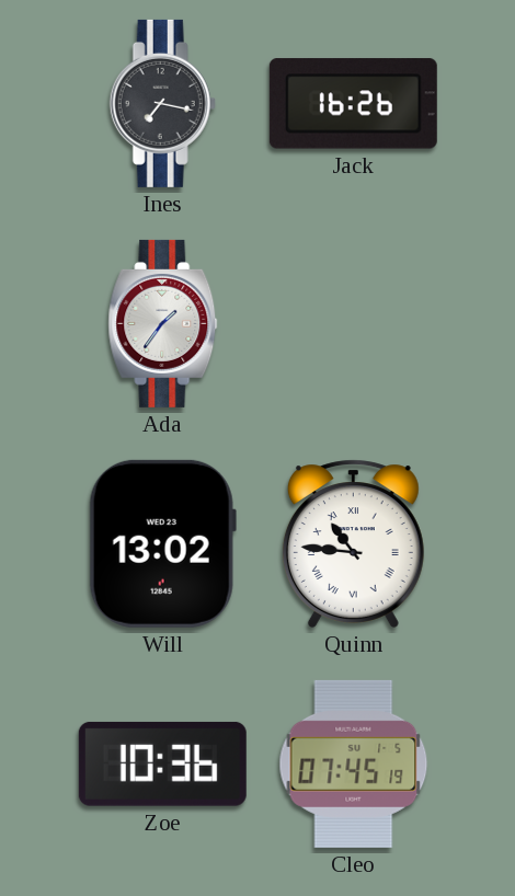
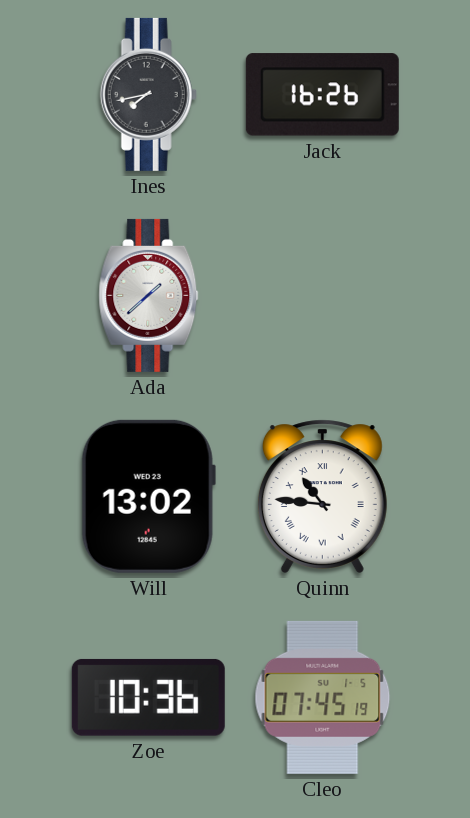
Ines: 7:17 -> 7:43 (148, 94)
Ada: 1:36 -> 1:38 (149, 295)
